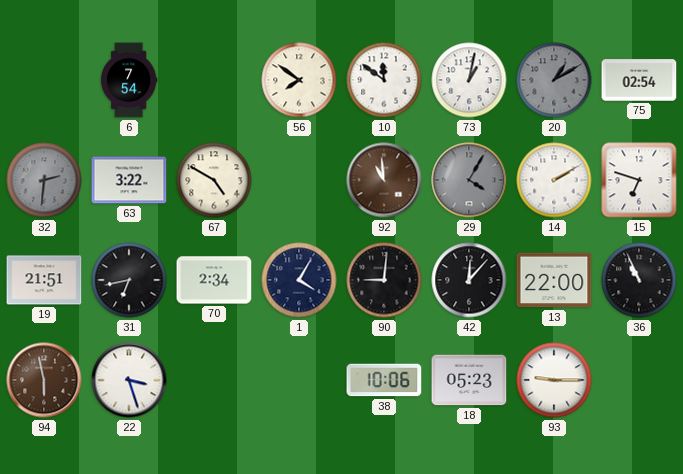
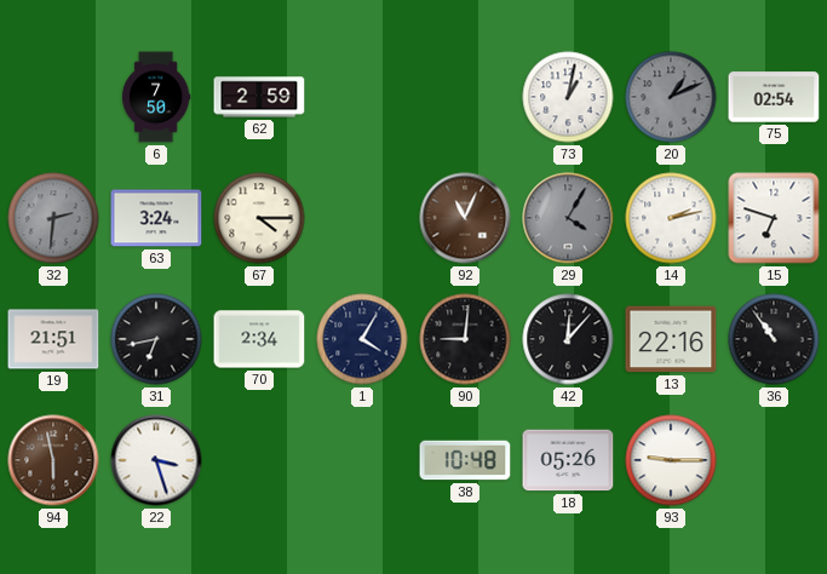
6: 7:54 -> 7:50 (156, 97)
62: none -> 2:59 (259, 97)
56: 7:51 -> none (299, 80)
10: 11:51 -> none (384, 80)
20: 1:10 -> 1:11 (671, 97)
63: 3:22 -> 3:24 (156, 218)
67: 4:50 -> 4:15 (259, 218)
92: 10:59 -> 11:04 (465, 218)
14: 2:10 -> 2:13 (671, 218)
13: 22:00 -> 22:16 (671, 339)
36: 10:56 -> 10:54 (774, 339)
38: 10:06 -> 10:48 (465, 460)
18: 05:23 -> 05:26 (568, 460)
